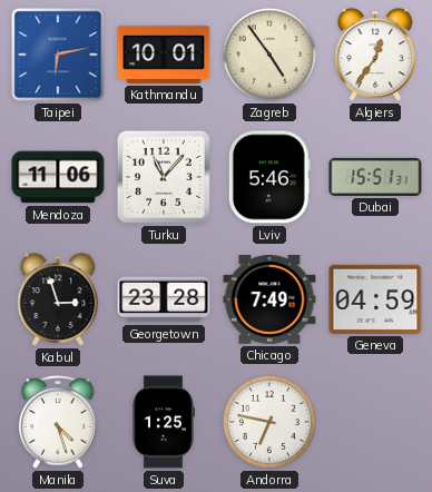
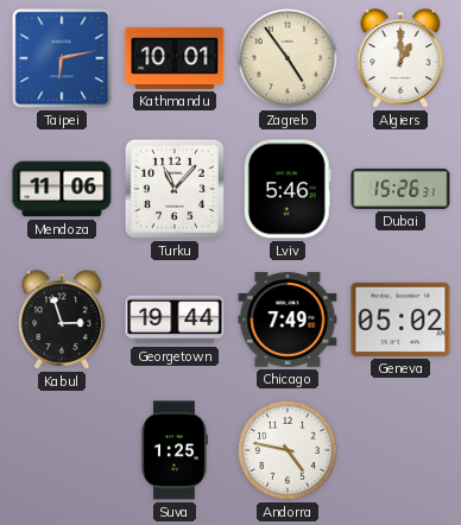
Algiers: 12:36 -> 1:00 (400, 58)
Dubai: 15:51 -> 15:26 (400, 189)
Georgetown: 23:28 -> 19:44 (175, 320)
Geneva: 04:59 -> 05:02 (400, 320)
Manila: 4:27 -> none (58, 423)
Andorra: 6:47 -> 4:47 (288, 450)
